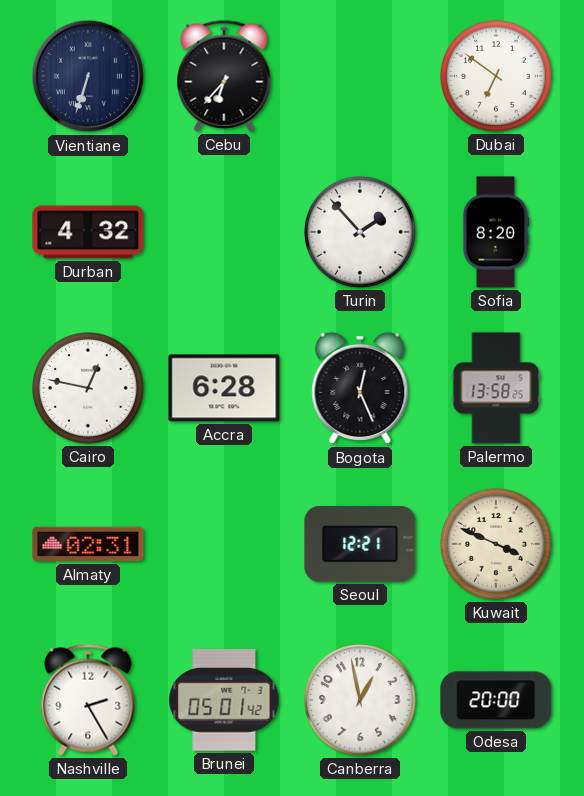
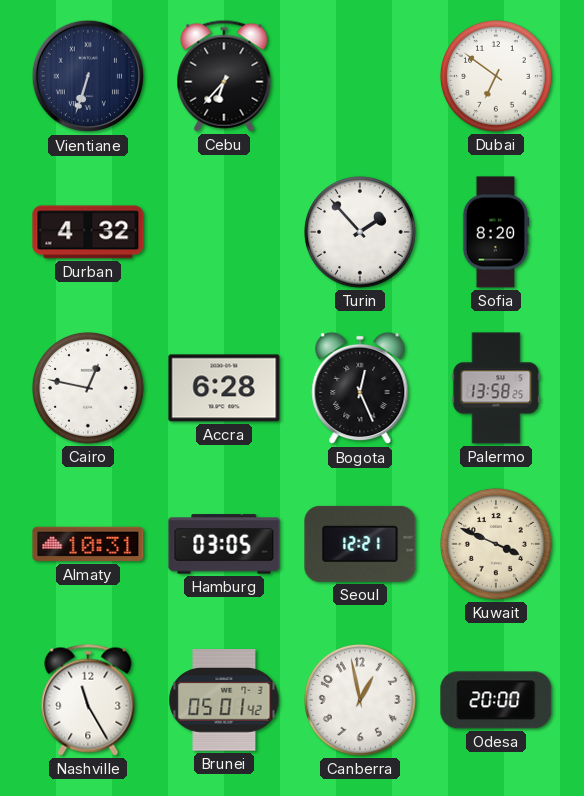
Almaty: 02:31 -> 10:31 (88, 544)
Hamburg: none -> 03:05 (224, 544)
Nashville: 2:25 -> 11:25 (88, 700)
